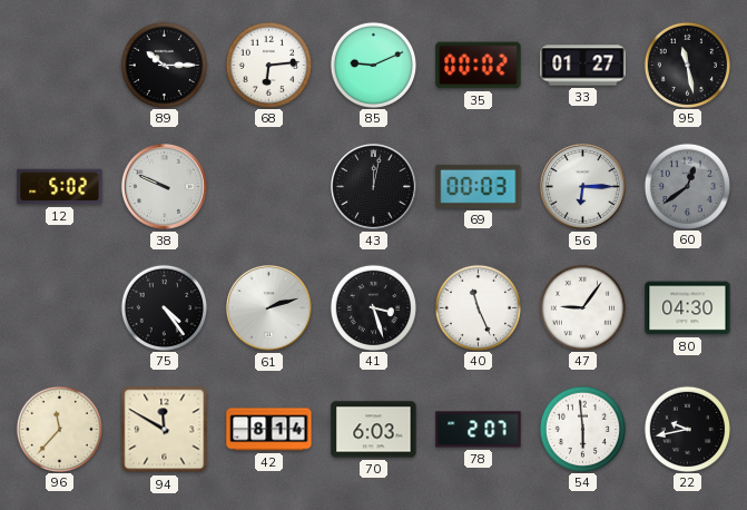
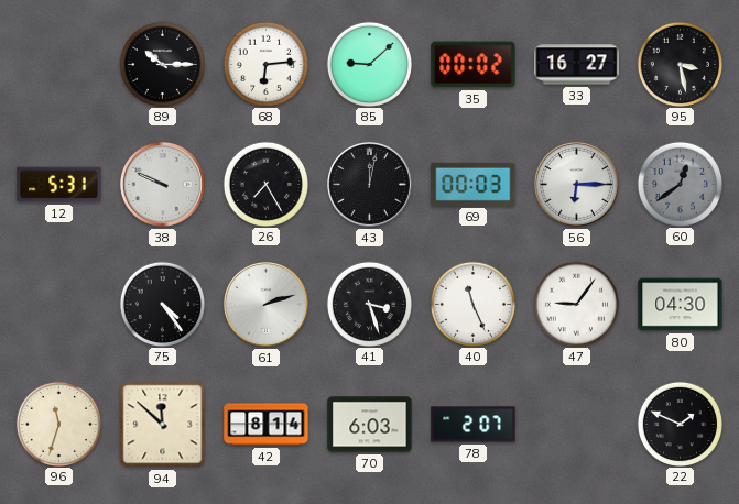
85: 9:11 -> 9:08 (369, 64)
33: 01:27 -> 16:27 (577, 65)
95: 11:28 -> 3:28 (680, 64)
12: 5:02 -> 5:31 (59, 185)
26: none -> 7:25 (265, 184)
96: 11:37 -> 11:33 (58, 424)
94: 11:50 -> 11:52 (163, 425)
54: 5:59 -> none (582, 429)
22: 9:43 -> 1:49 (680, 424)
